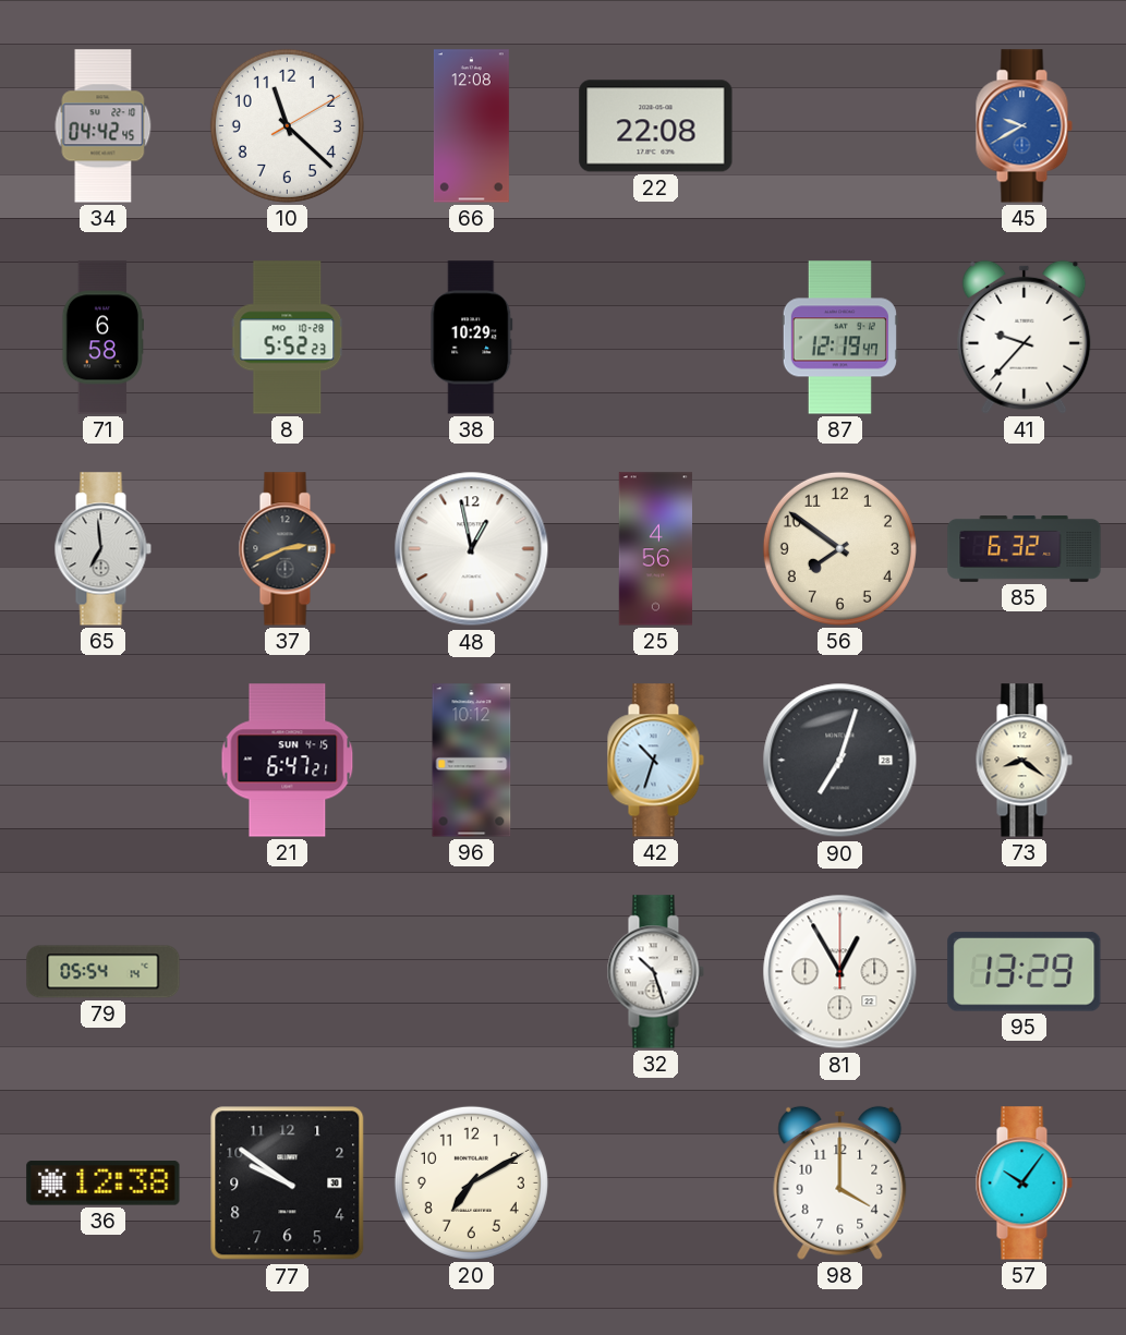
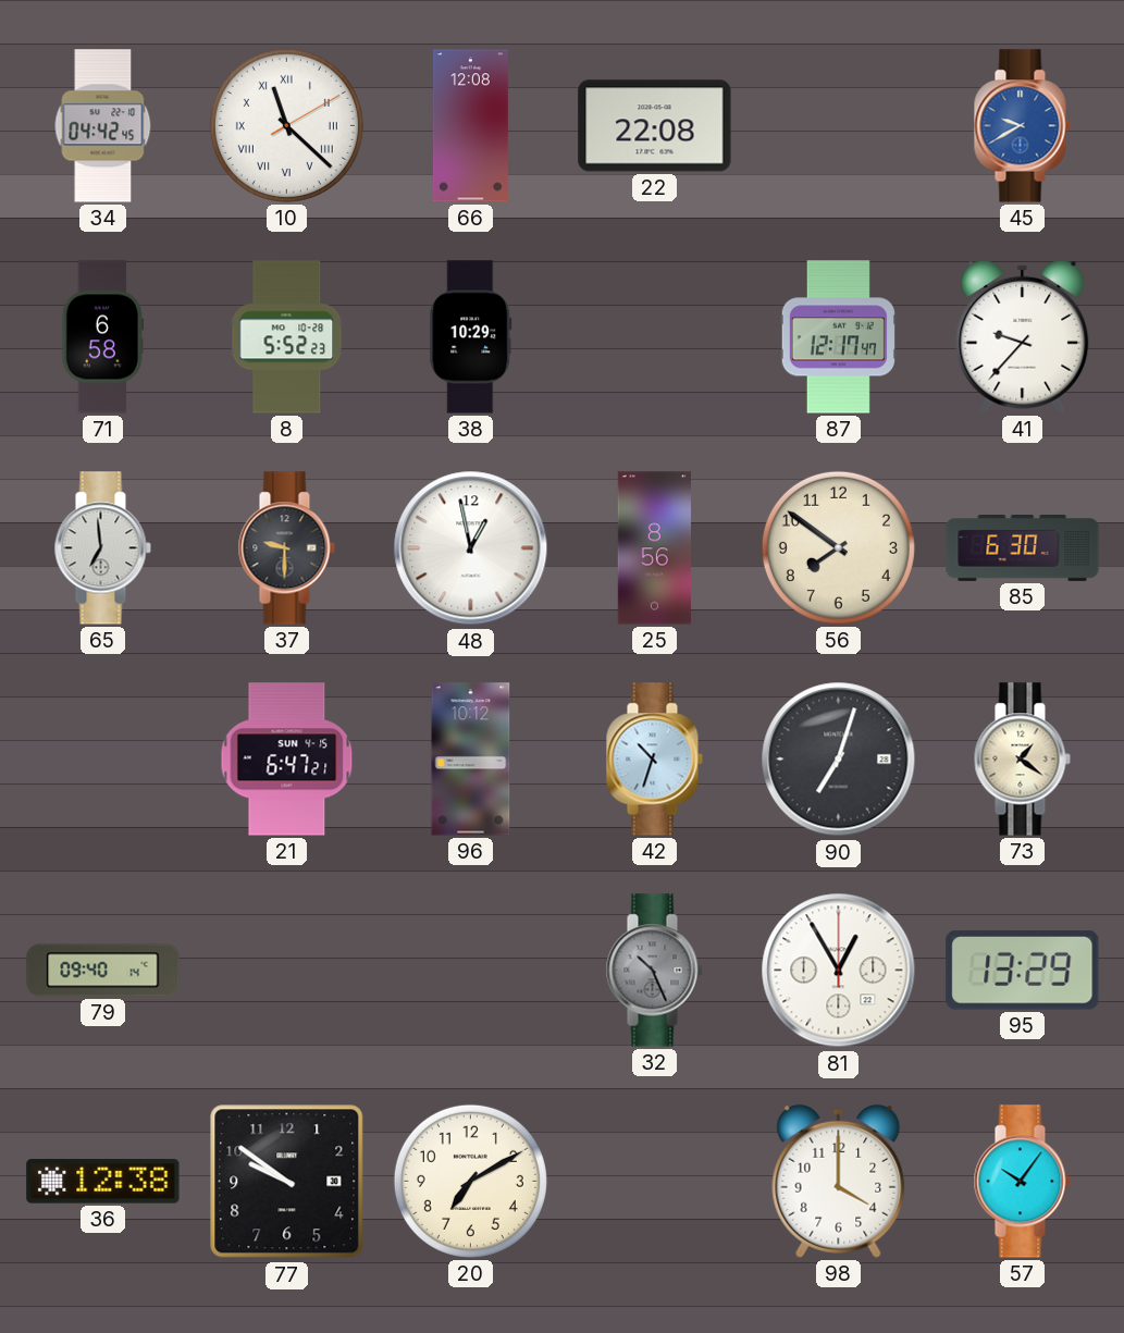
10 numerals: Arabic -> Roman (286, 125)
87: 12:19 -> 12:17 (838, 337)
37: 2:41 -> 9:30 (286, 548)
25: 4:56 -> 8:56 (654, 548)
85: 6:32 -> 6:30 (1023, 548)
73: 8:21 -> 1:21 (1022, 760)
79: 05:54 -> 09:40 (103, 971)
32: 10:27 -> 10:26 (654, 971)
32 dial: white -> grey (654, 971)
